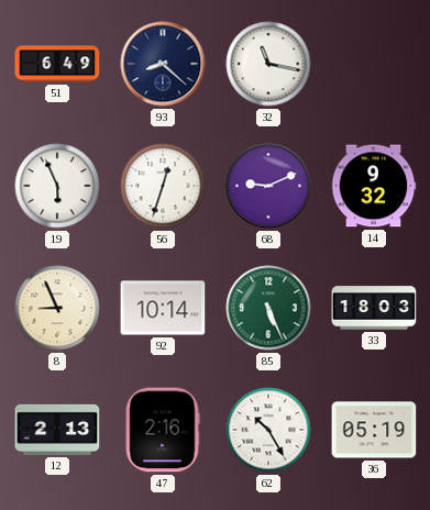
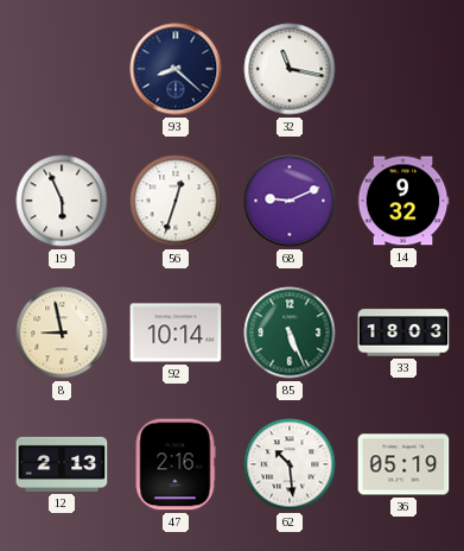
51: 6:49 -> none (57, 64)
8: 8:56 -> 8:58 (62, 332)
62: 10:25 -> 10:29 (290, 464)
